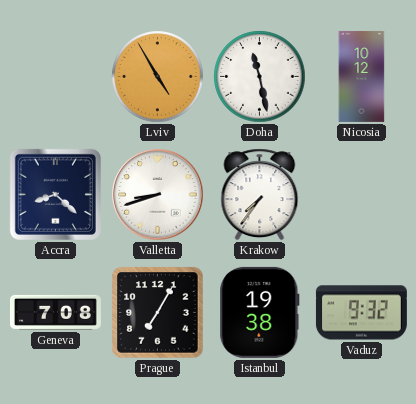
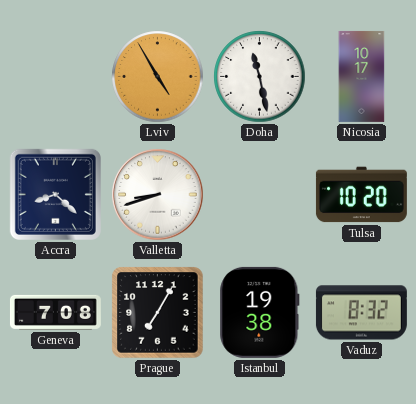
Nicosia: 10:12 -> 10:17 (362, 76)
Krakow: 7:36 -> none (260, 195)
Tulsa: none -> 10:20 (361, 195)
Vaduz: 9:32 -> 8:32 (361, 313)
